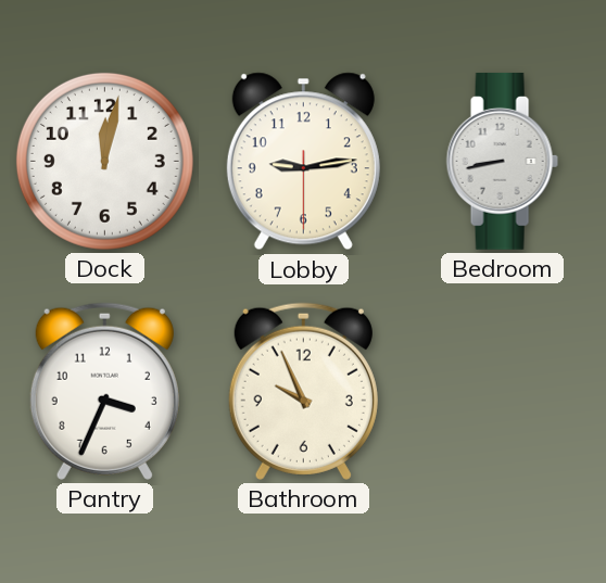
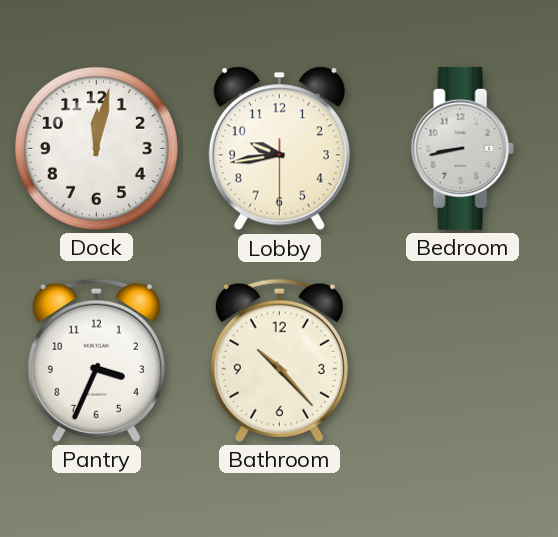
Lobby: 9:13 -> 9:43 (279, 149)
Bathroom: 9:56 -> 10:23 (279, 360)
